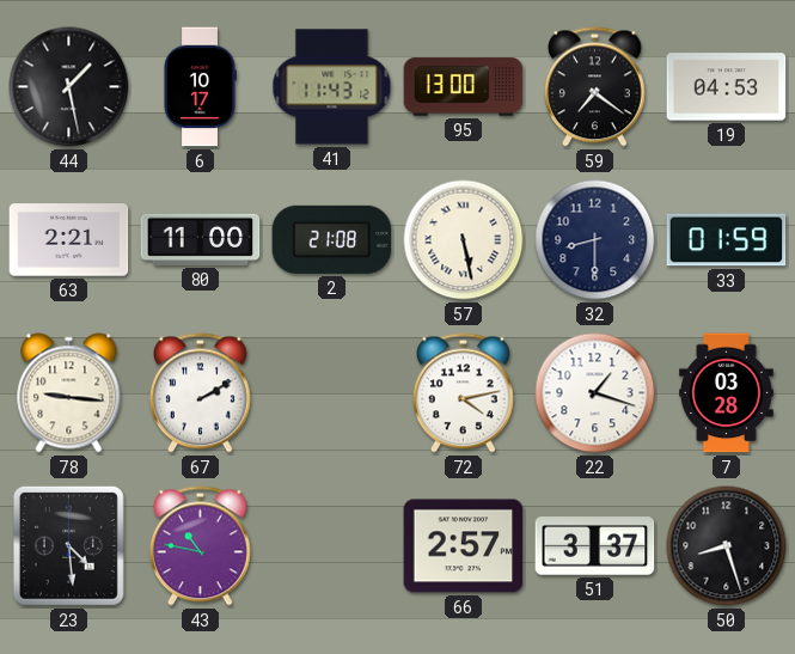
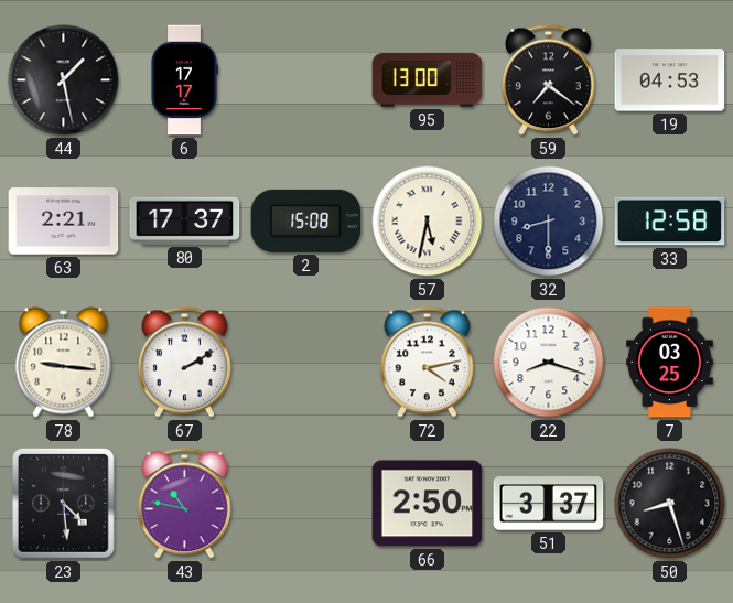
6: 10:17 -> 17:17 (184, 80)
41: 11:43 -> none (332, 87)
80: 11:00 -> 17:37 (185, 220)
2: 21:08 -> 15:08 (306, 220)
57: 5:28 -> 5:32 (428, 222)
33: 01:59 -> 12:58 (670, 222)
22: 1:18 -> 8:18 (549, 363)
7: 03:28 -> 03:25 (670, 363)
66: 2:57 -> 2:50 (428, 504)
